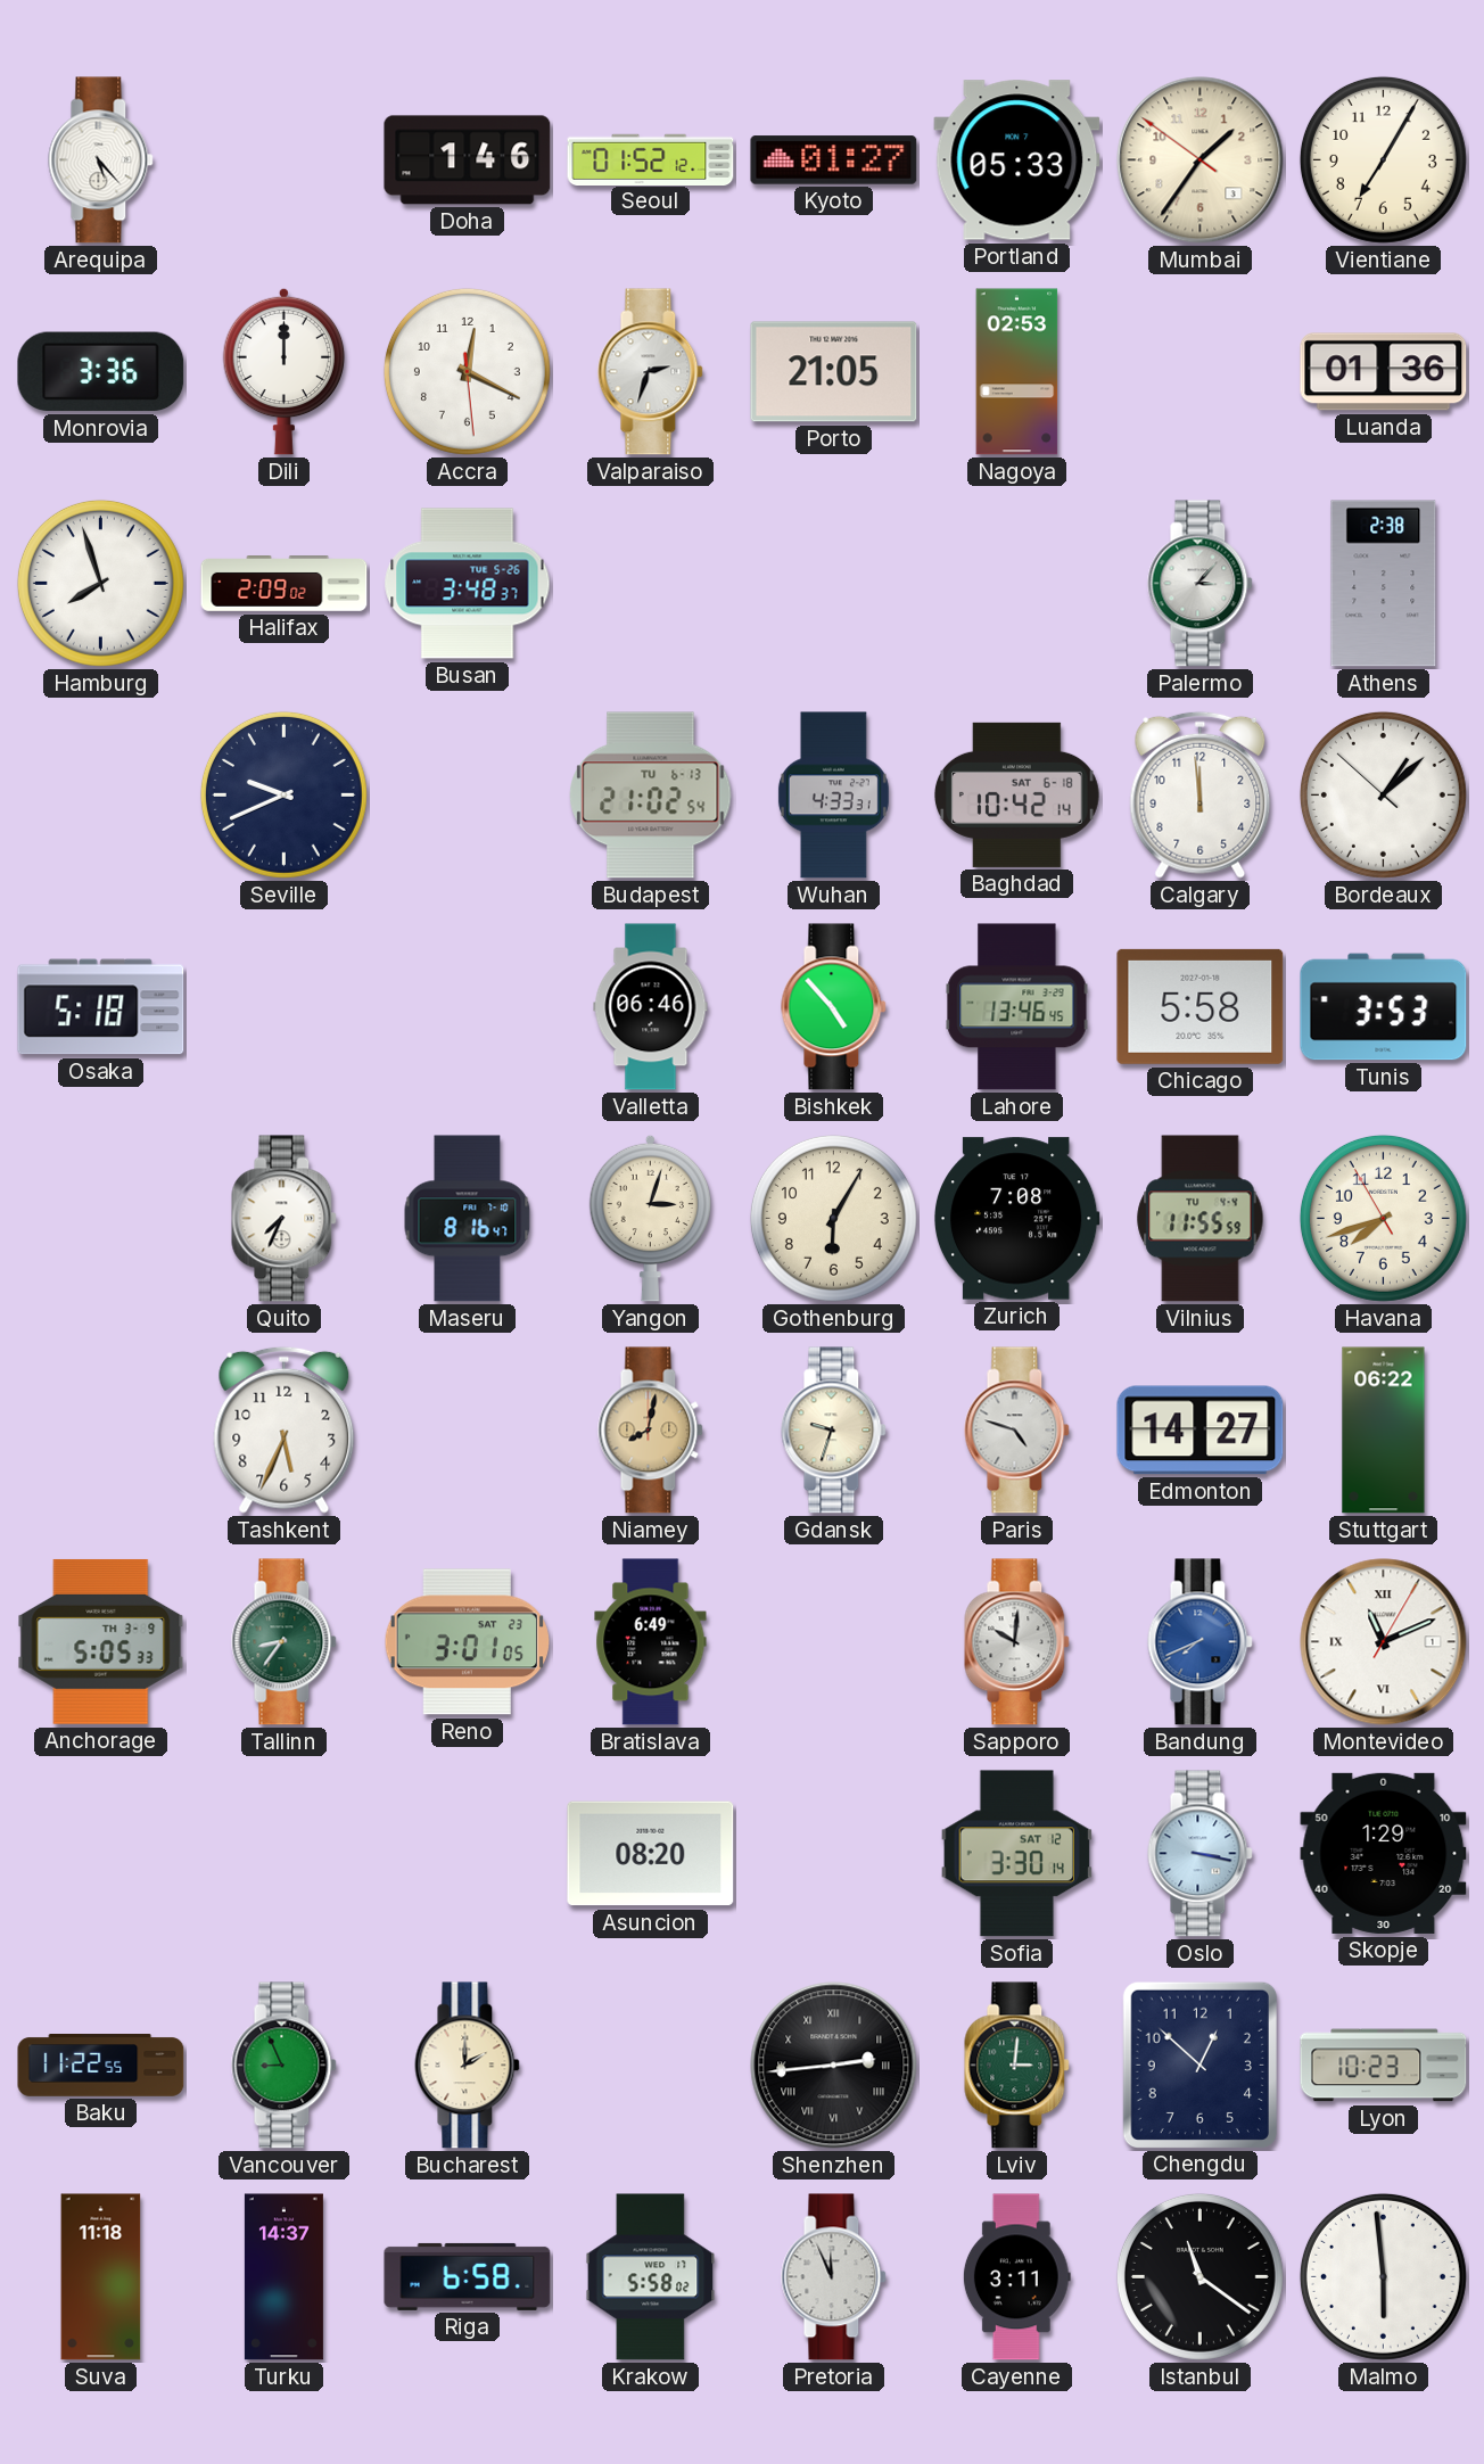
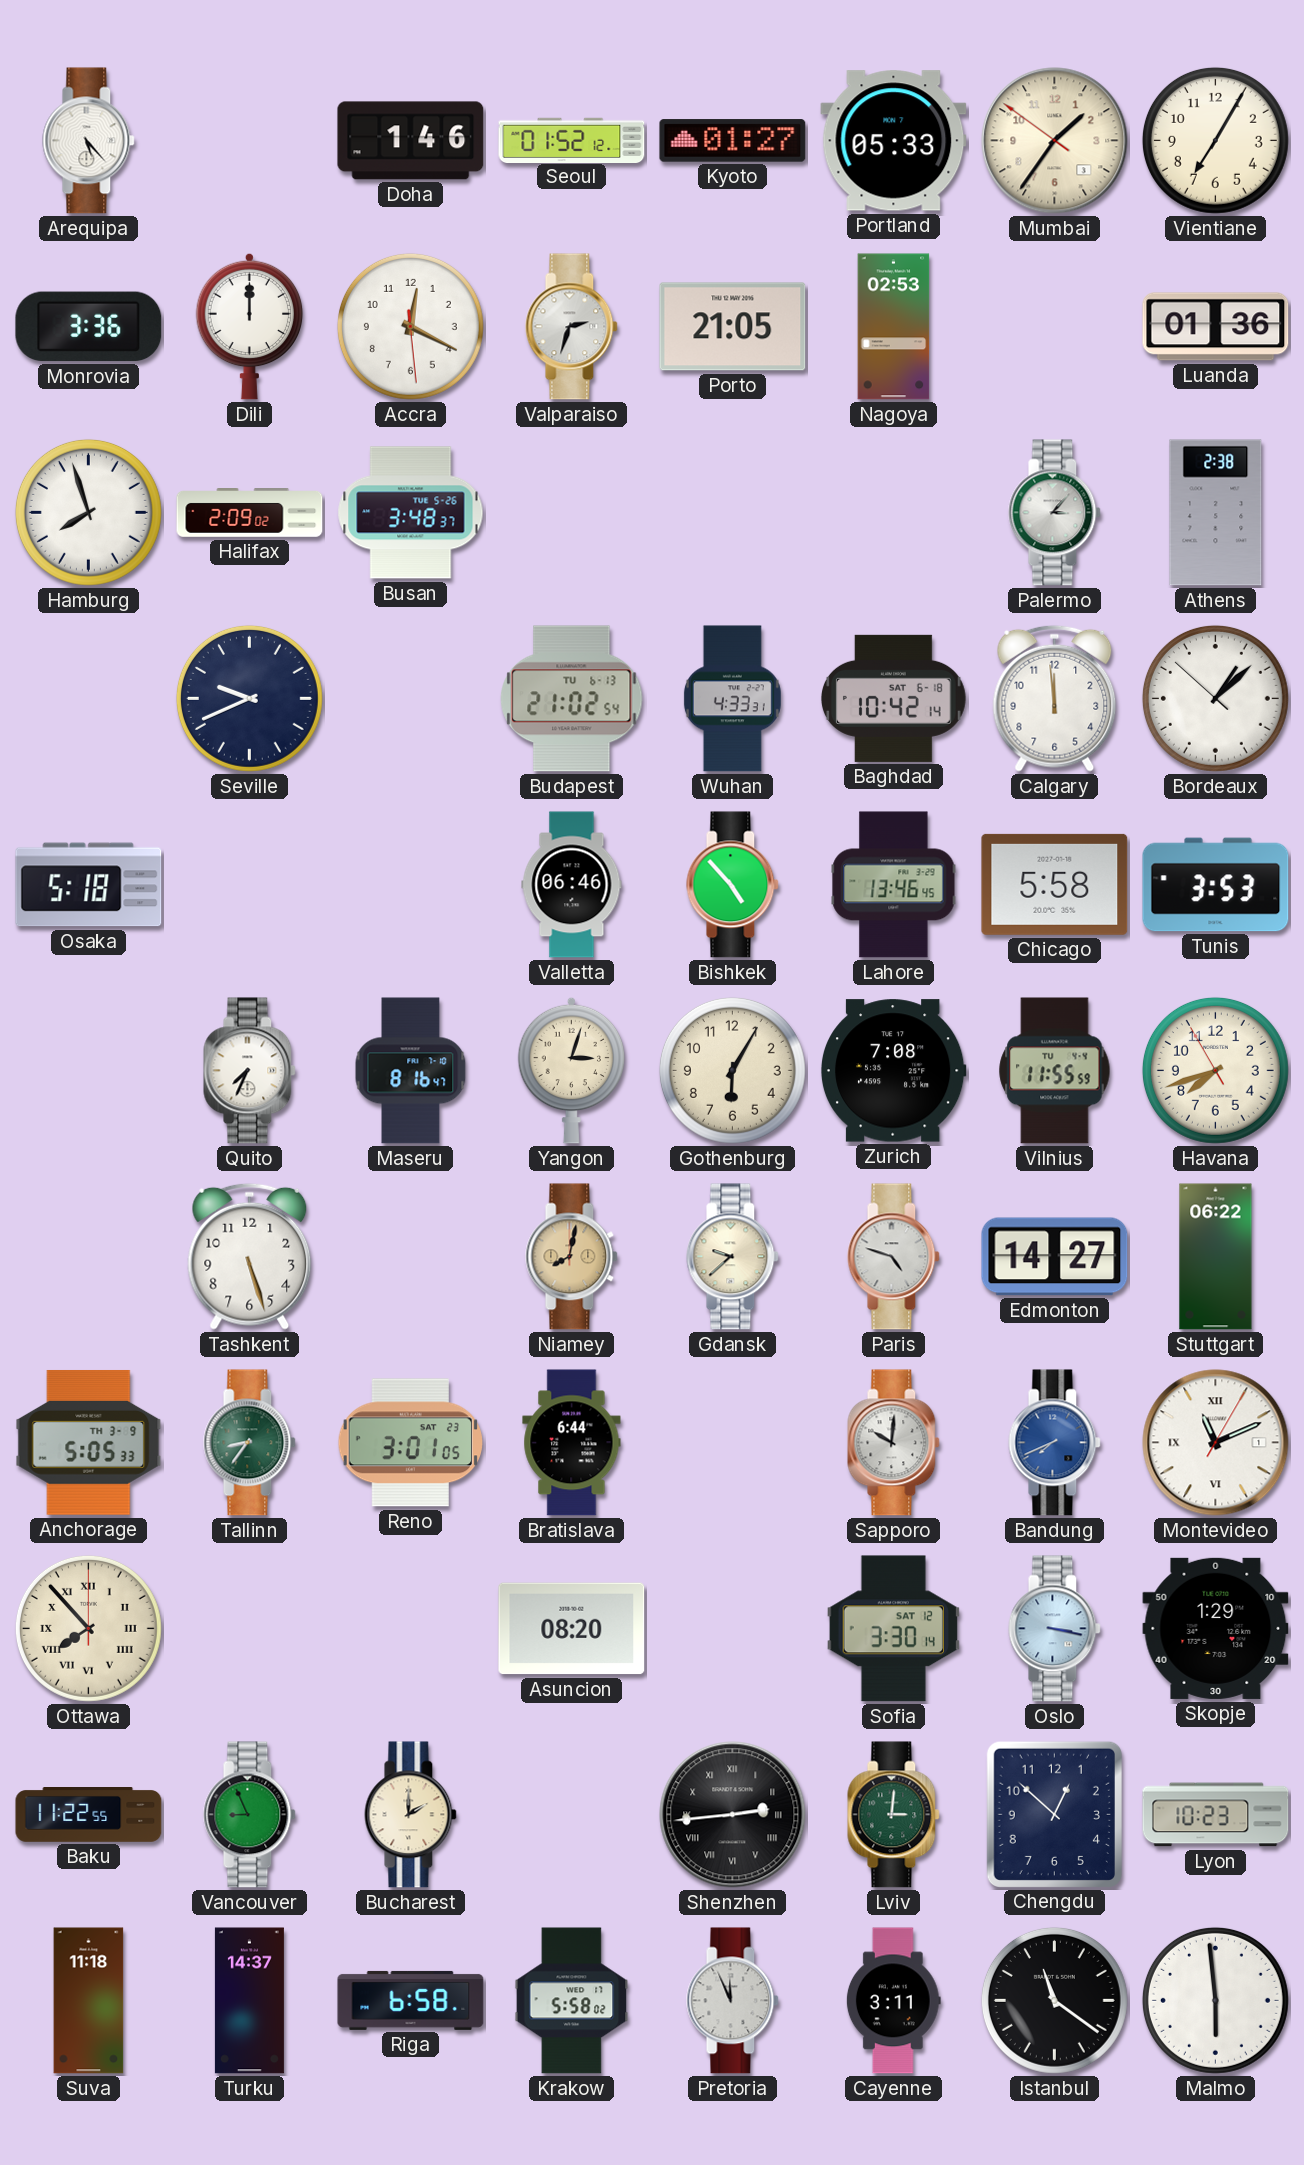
Tashkent: 5:34 -> 5:27 (250, 1256)
Gdansk: 9:33 -> 9:38 (733, 1257)
Bratislava: 6:49 -> 6:44 (572, 1443)
Ottawa: none -> 7:53 (88, 1628)
